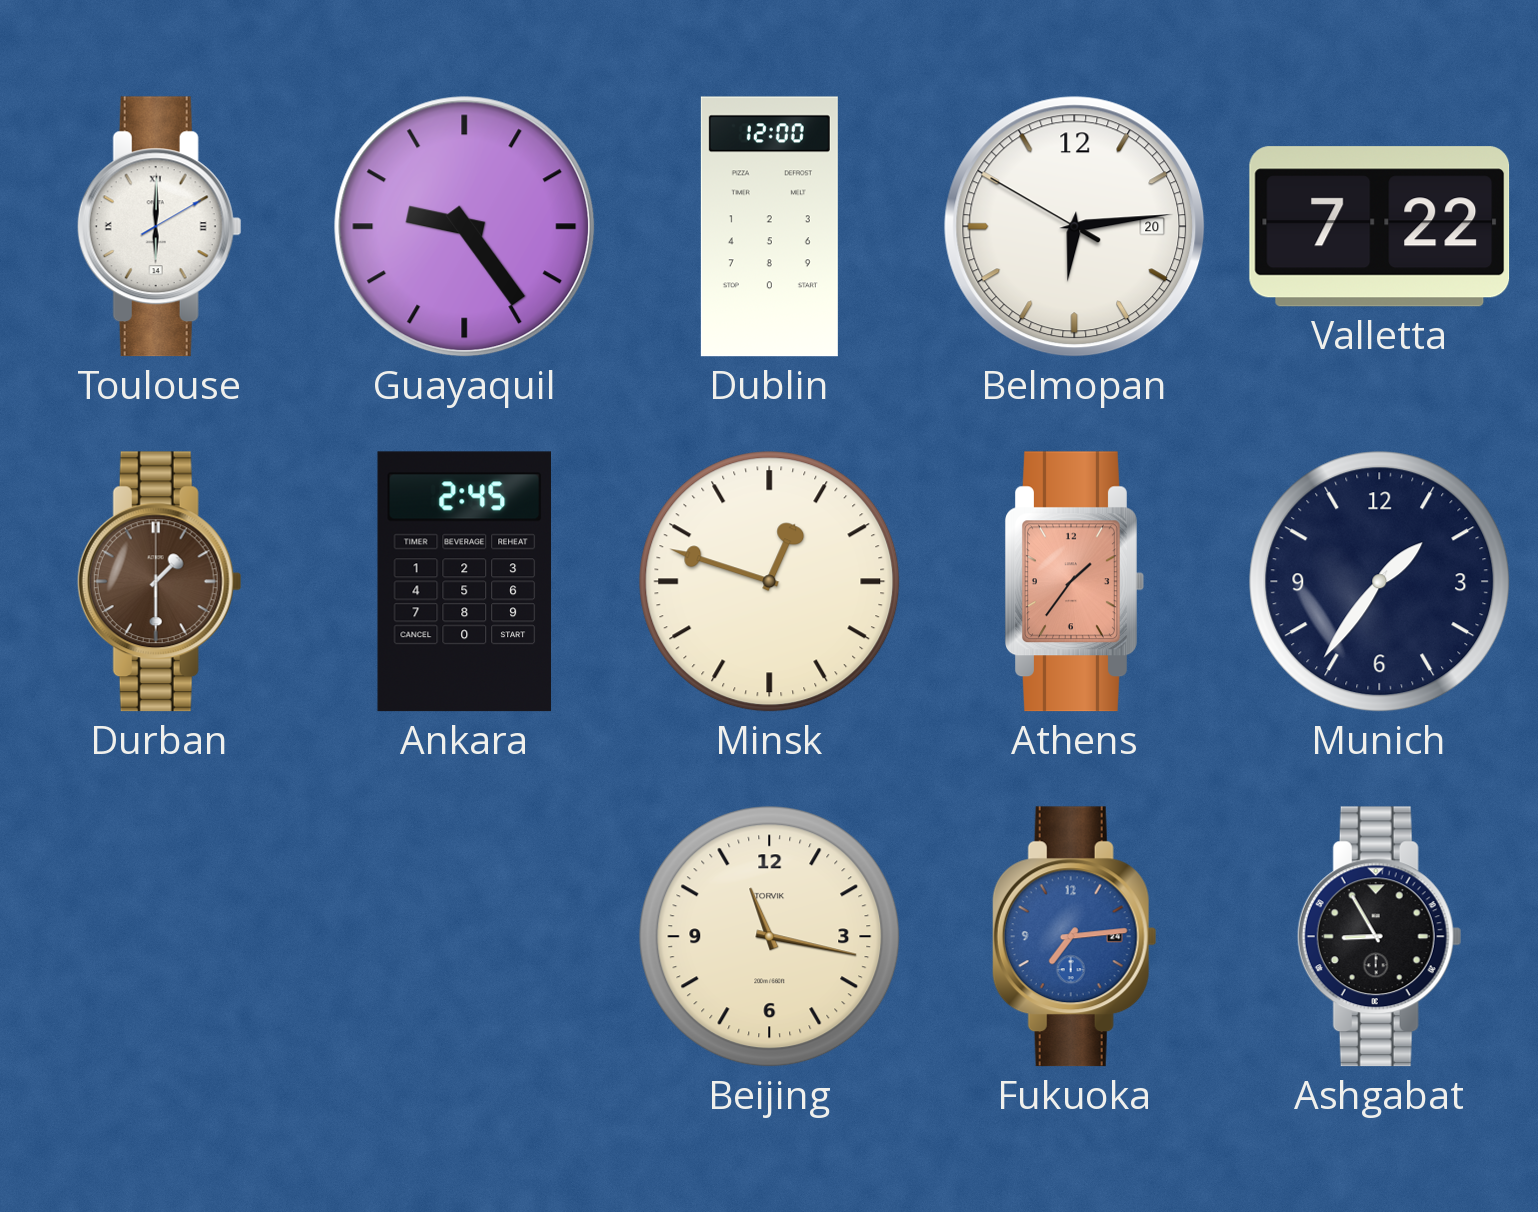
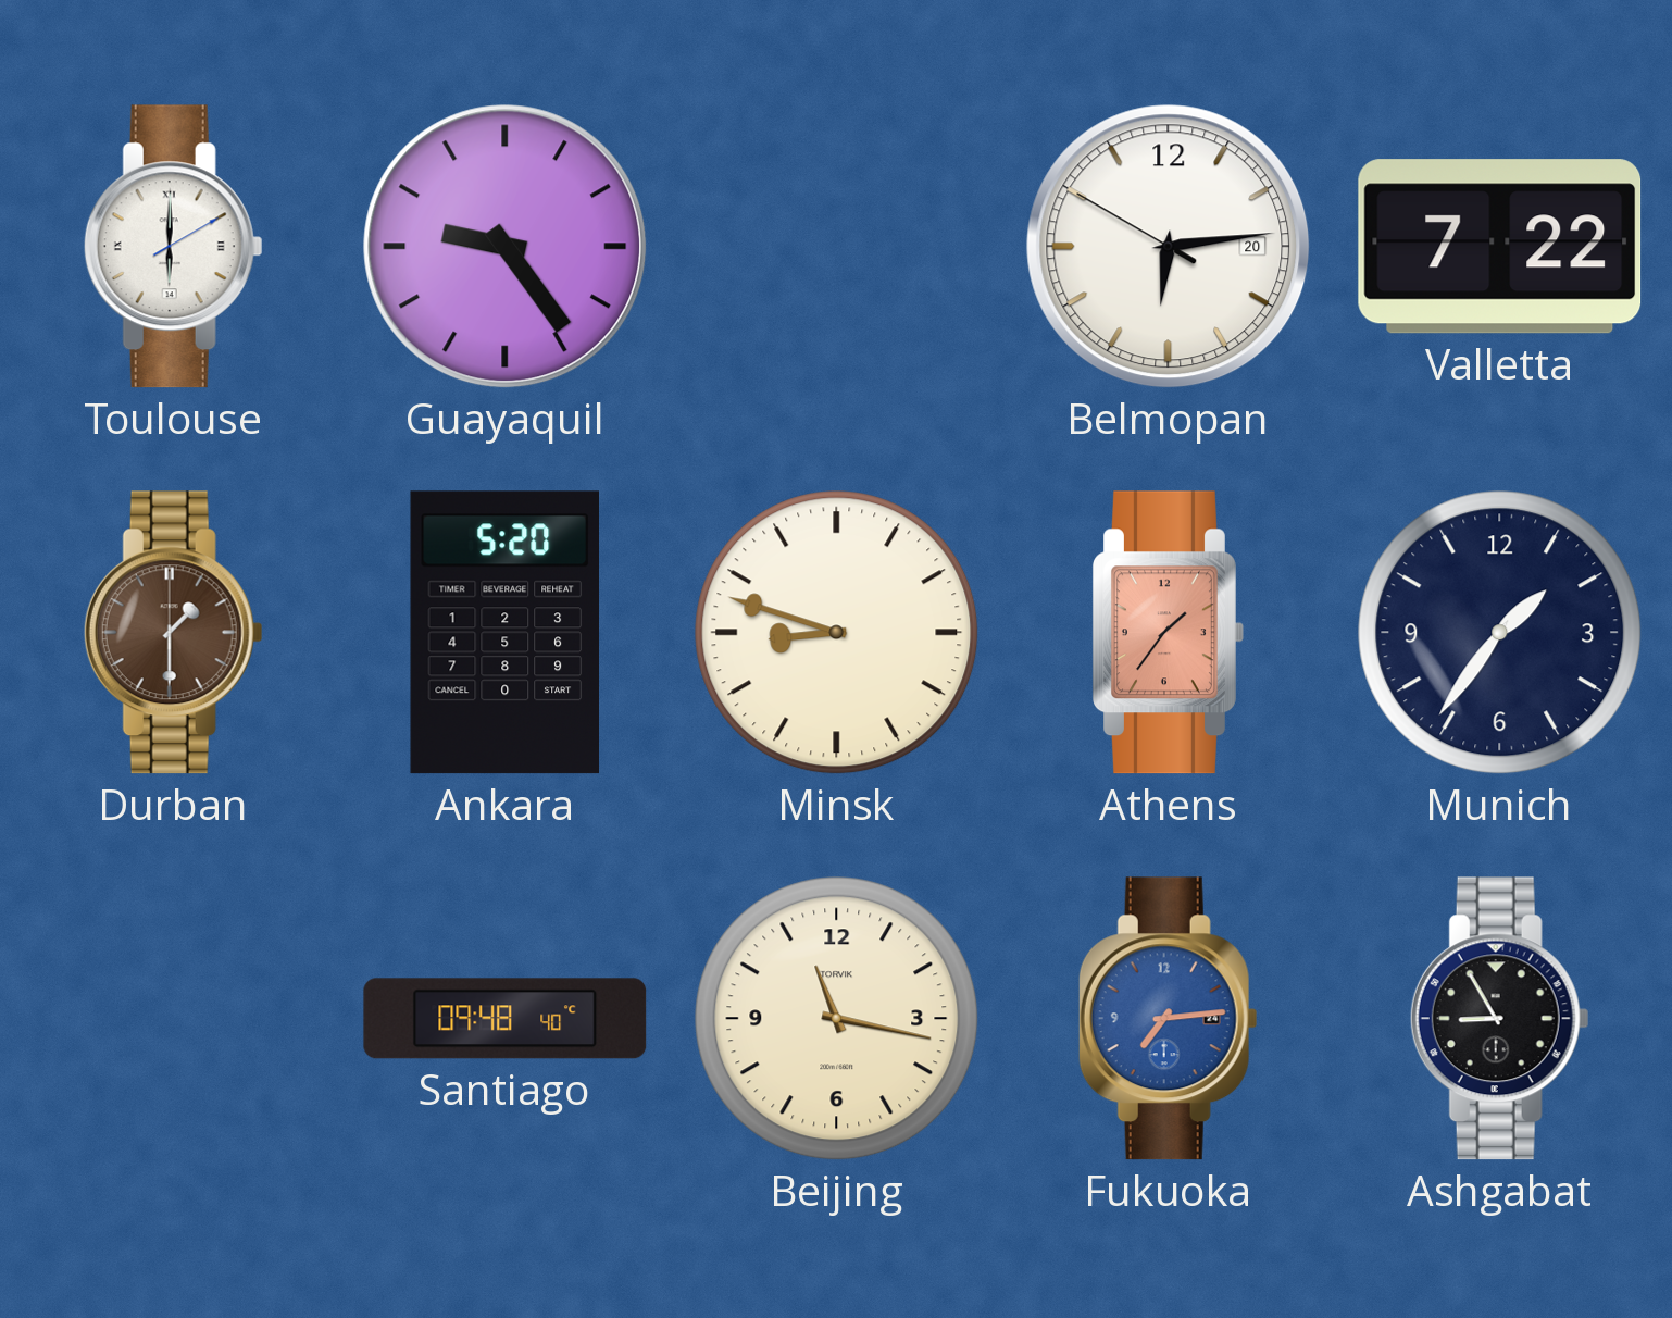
Dublin: 12:00 -> none (769, 227)
Ankara: 2:45 -> 5:20 (504, 633)
Minsk: 12:48 -> 8:48 (837, 633)
Santiago: none -> 09:48 (506, 1019)
